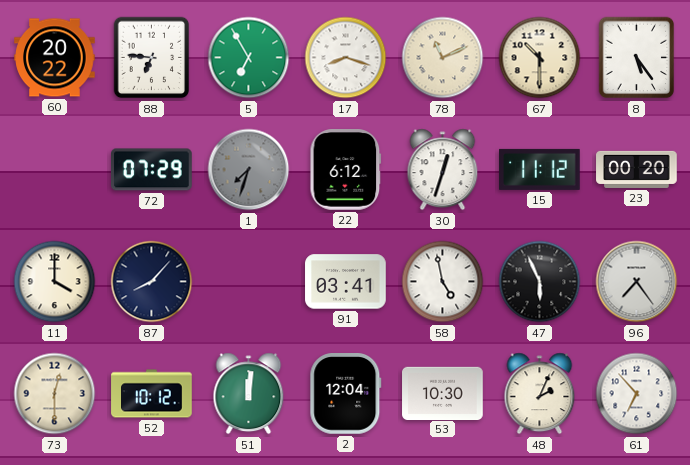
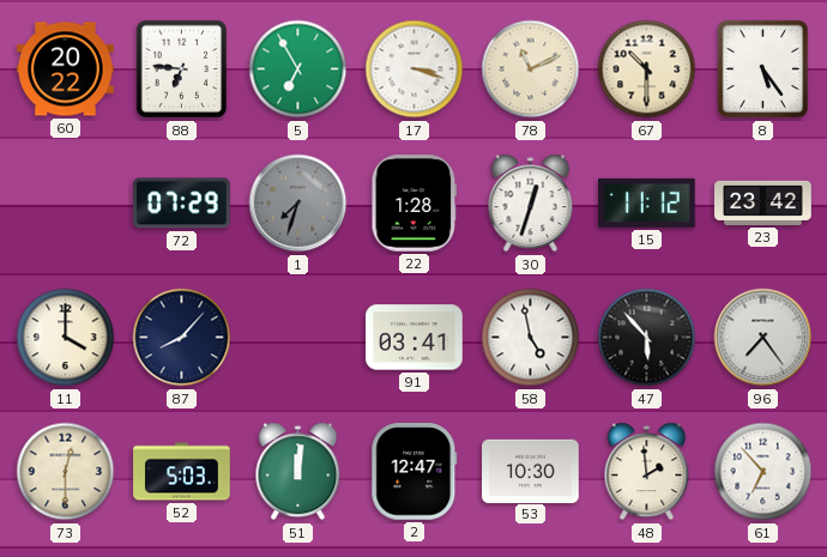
17: 8:18 -> 3:18 (415, 69)
22: 6:12 -> 1:28 (415, 204)
23: 00:20 -> 23:42 (763, 202)
47: 5:56 -> 5:53 (647, 338)
52: 10:12 -> 5:03 (182, 472)
2: 12:04 -> 12:47 (415, 472)
48: 2:04 -> 1:59 (647, 472)
